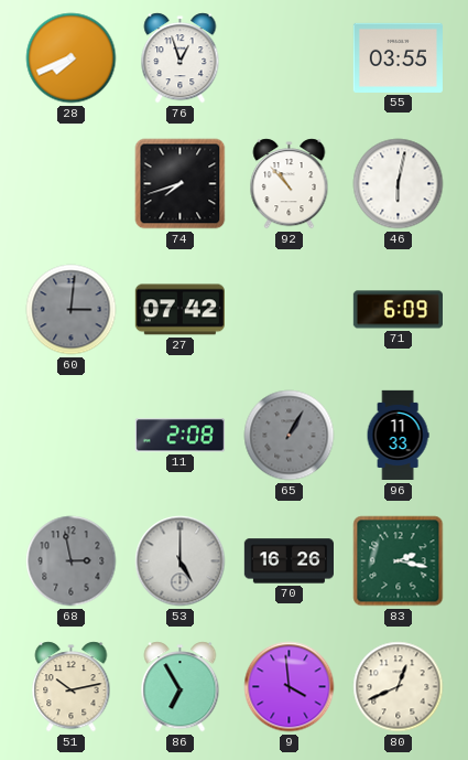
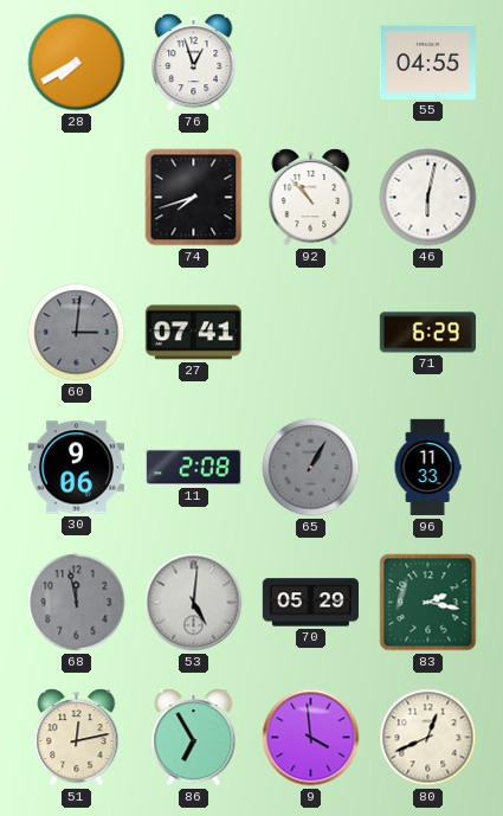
28: 7:41 -> 7:40 (77, 63)
55: 03:55 -> 04:55 (427, 62)
27: 07:42 -> 07:41 (193, 333)
71: 6:09 -> 6:29 (427, 333)
30: none -> 9:06 (76, 468)
68: 2:58 -> 11:58 (77, 603)
53: 5:00 -> 5:01 (194, 603)
70: 16:26 -> 05:29 (310, 603)
51: 10:13 -> 12:13 (77, 738)
